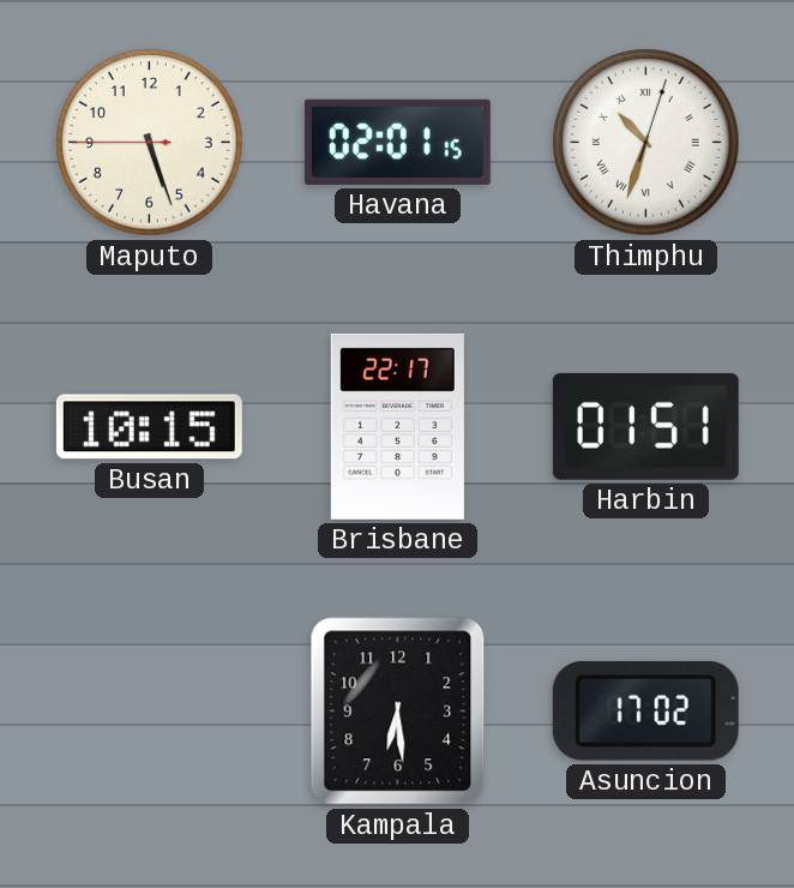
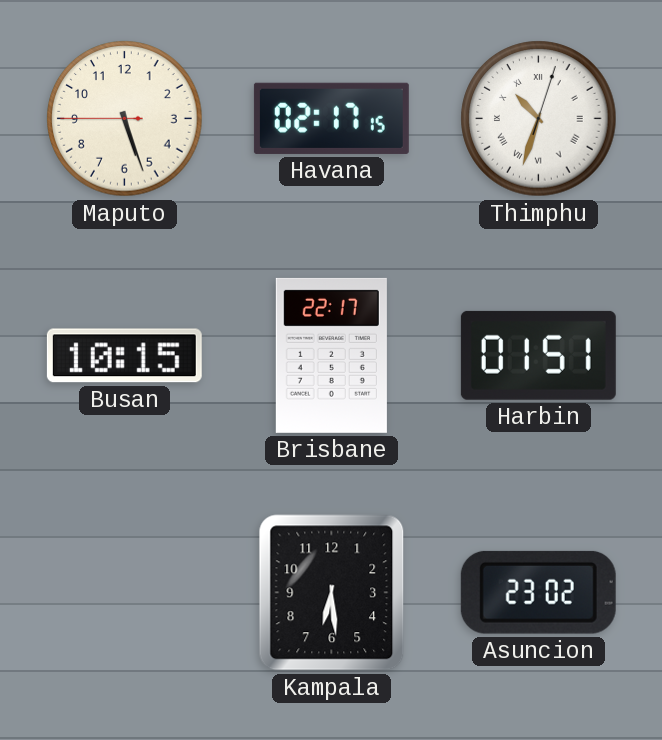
Havana: 02:01 -> 02:17 (331, 118)
Asuncion: 17:02 -> 23:02 (538, 592)
